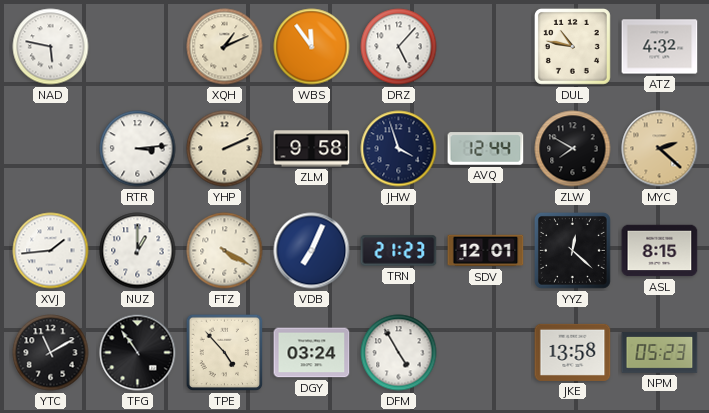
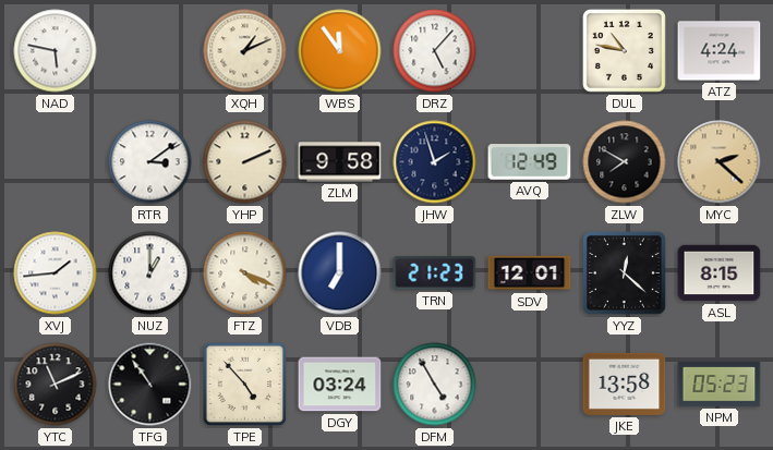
ATZ: 4:32 -> 4:24 (720, 51)
RTR: 3:14 -> 3:09 (150, 162)
JHW: 3:57 -> 1:57 (435, 162)
AVQ: 12:44 -> 12:49 (530, 162)
FTZ: 4:20 -> 4:19 (245, 273)
VDB: 7:04 -> 7:00 (340, 273)
YTC: 11:10 -> 11:11 (56, 385)
